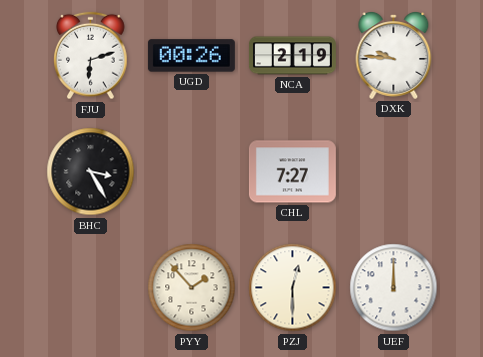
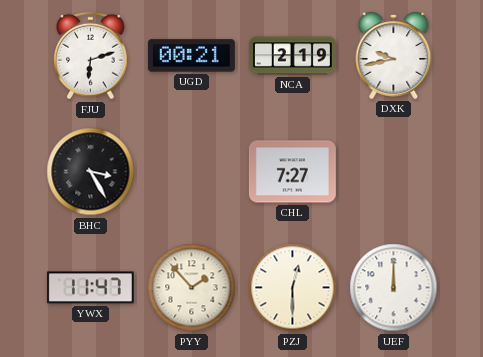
UGD: 00:26 -> 00:21 (191, 56)
DXK: 9:46 -> 9:43 (394, 56)
YWX: none -> 11:47 (90, 288)
